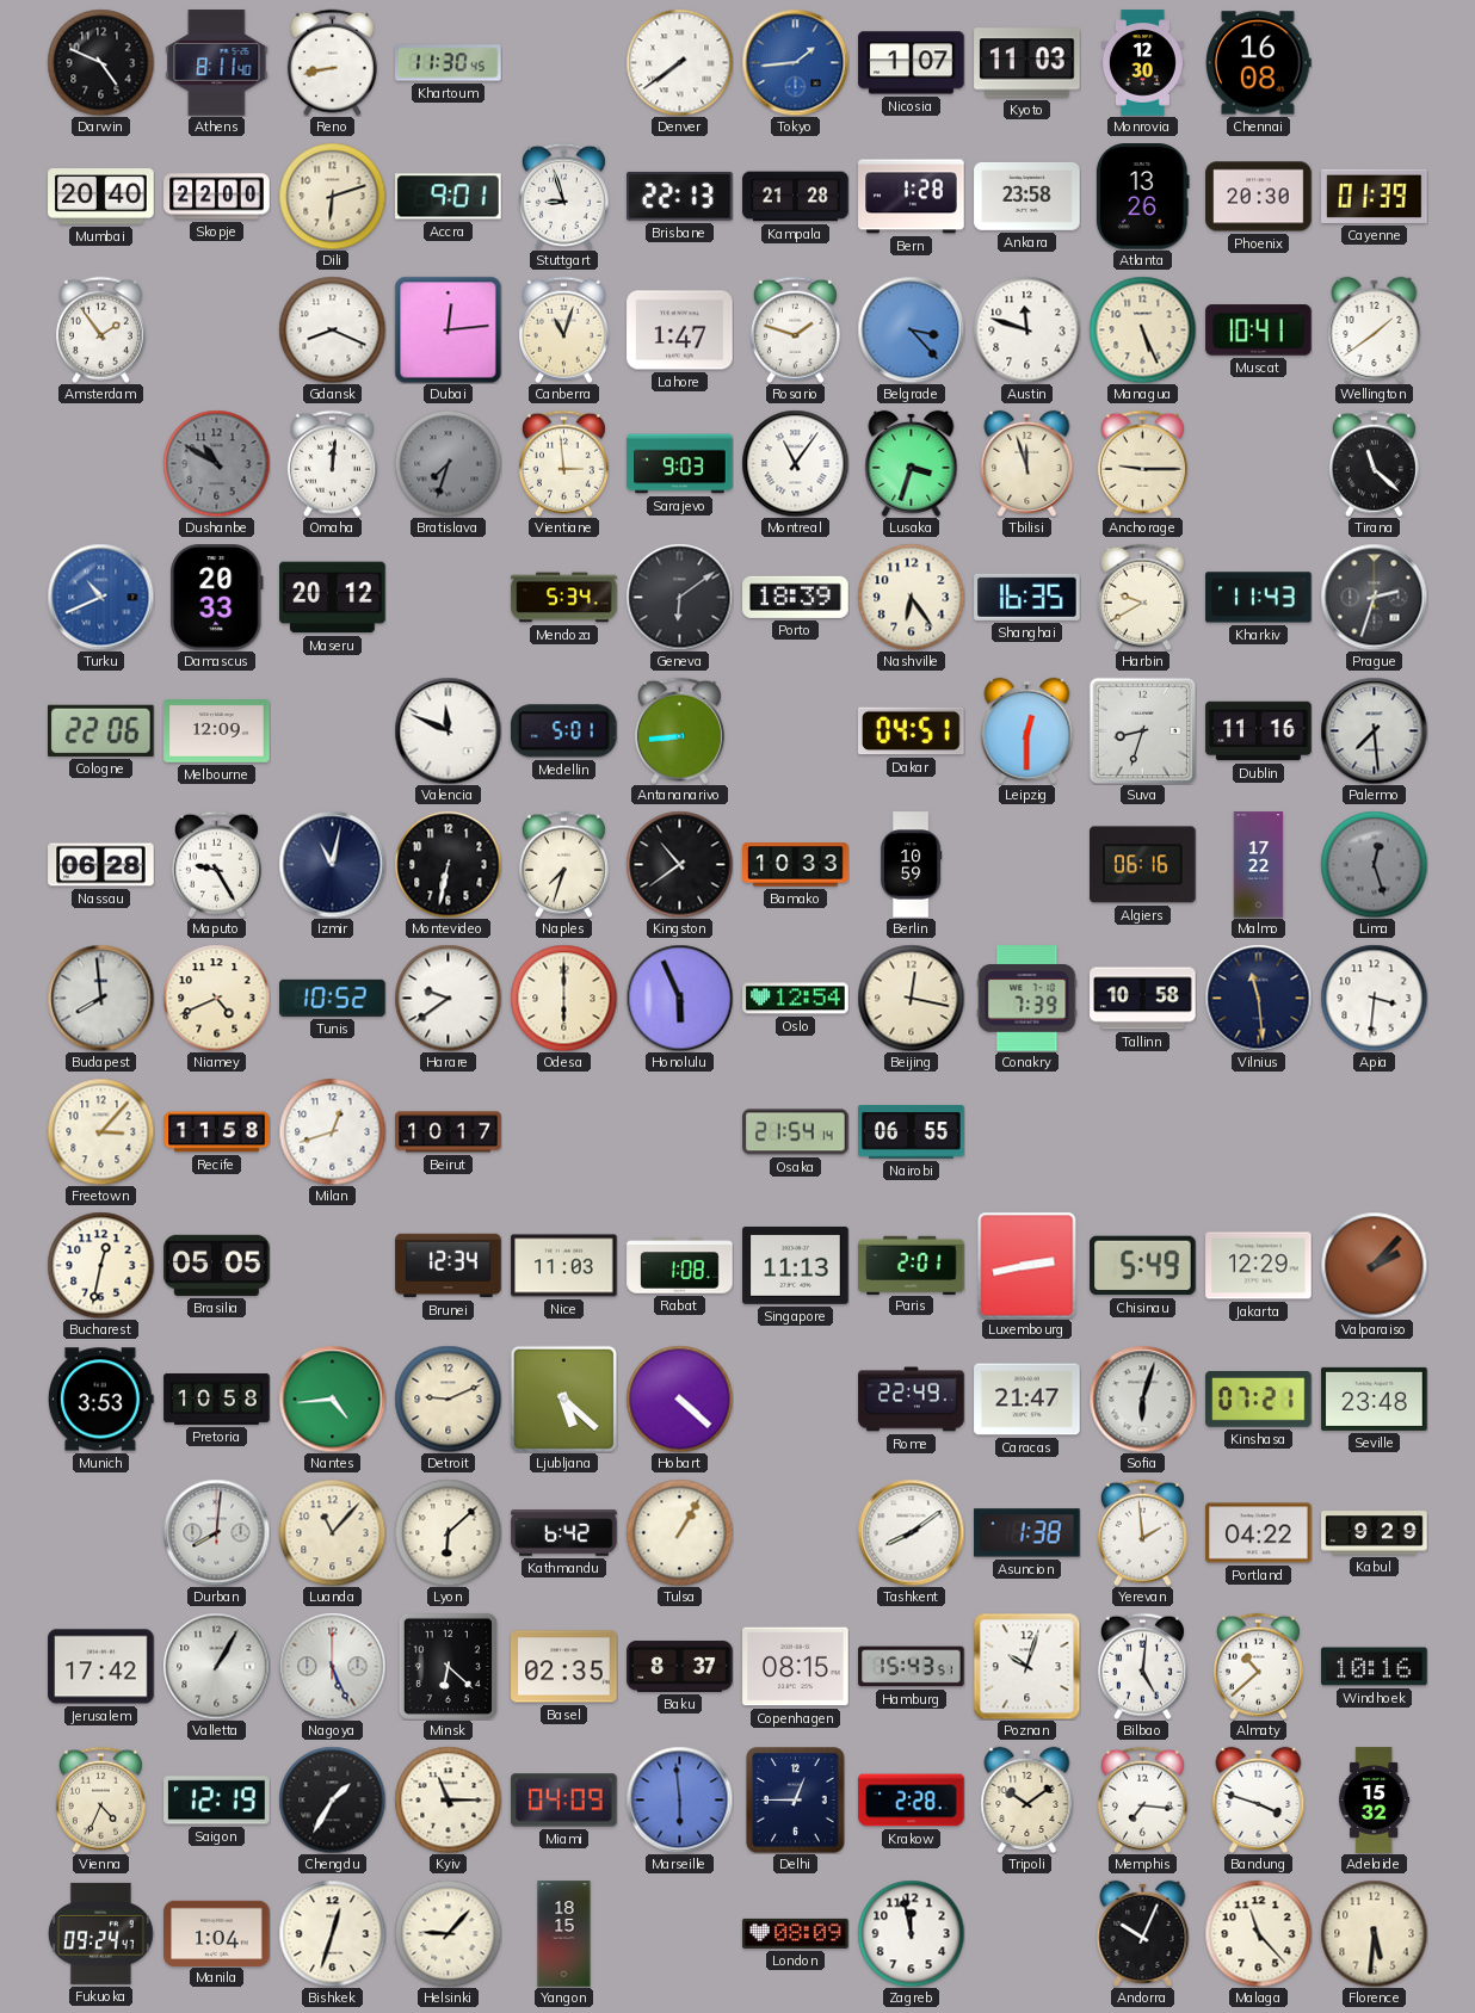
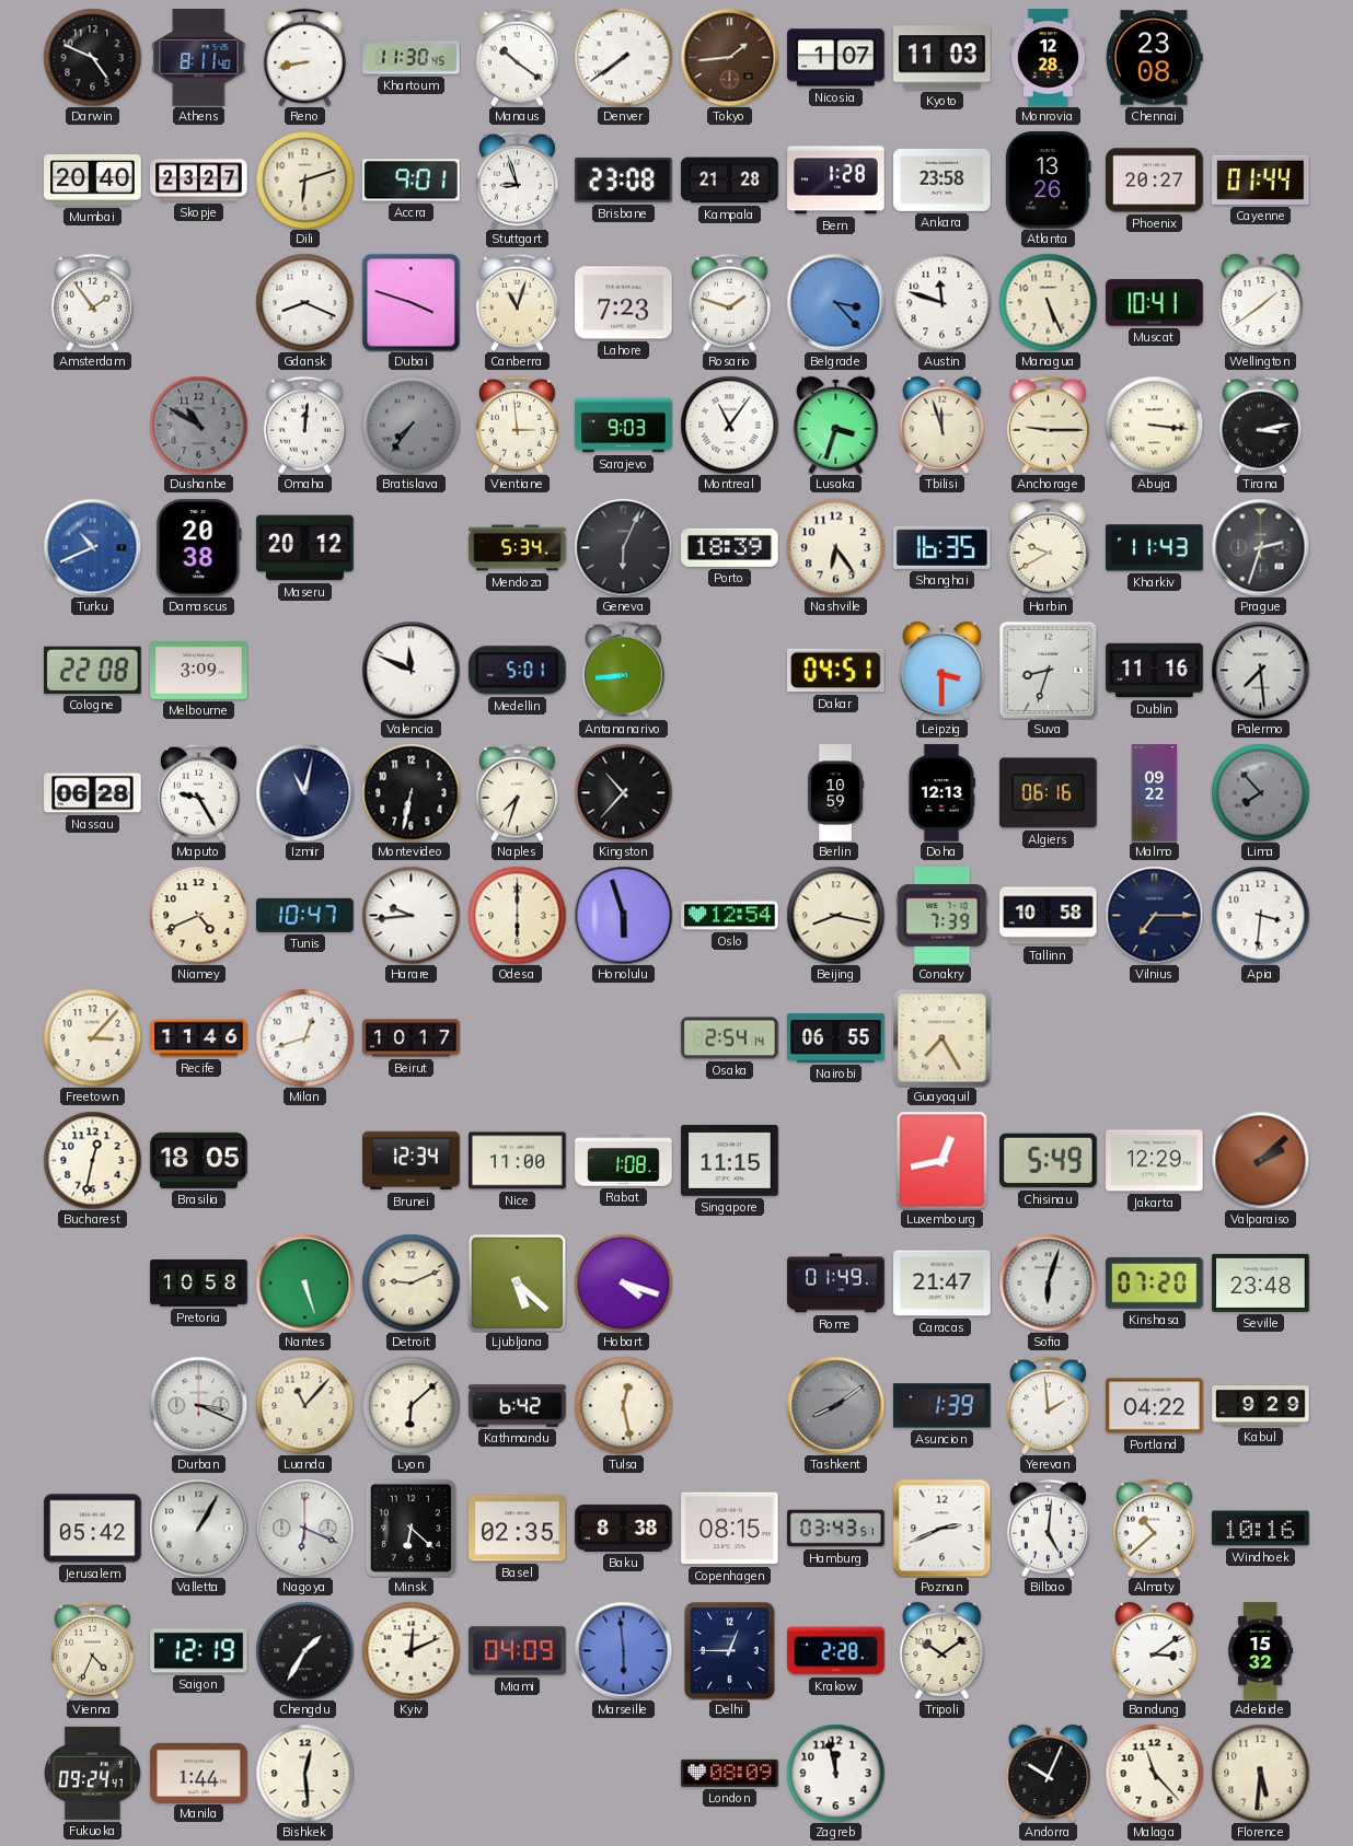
Manaus: none -> 10:21 (517, 57)
Tokyo dial: blue -> brown (729, 57)
Monrovia: 12:30 -> 12:28 (1048, 58)
Chennai: 16:08 -> 23:08 (1155, 58)
Skopje: 22:00 -> 23:27 (199, 181)
Brisbane: 22:13 -> 23:08 (624, 179)
Phoenix: 20:30 -> 20:27 (1155, 181)
Cayenne: 01:39 -> 01:44 (1261, 179)
Dubai: 12:14 -> 3:48 (410, 302)
Lahore: 1:47 -> 7:23 (624, 303)
Bratislava: 7:33 -> 7:36 (410, 425)
Abuja: none -> 3:16 (1154, 425)
Tirana: 11:22 -> 3:13 (1260, 425)
Damascus: 20:33 -> 20:38 (199, 548)
Geneva: 6:09 -> 6:04 (623, 547)
Cologne: 22:06 -> 22:08 (93, 670)
Melbourne: 12:09 -> 3:09 (199, 671)
Leipzig: 12:30 -> 3:30 (943, 670)
Kingston: 10:39 -> 10:37 (623, 792)
Bamako: 10:33 -> none (796, 865)
Doha: none -> 12:13 (941, 793)
Malmo: 17:22 -> 09:22 (1155, 793)
Lima: 12:27 -> 7:53 (1260, 792)
Budapest: 7:59 -> none (100, 998)
Tunis: 10:52 -> 10:47 (305, 915)
Harare: 9:39 -> 9:44 (410, 915)
Honolulu: 5:56 -> 5:57 (623, 915)
Beijing: 12:17 -> 8:17 (835, 915)
Vilnius: 11:29 -> 7:15 (1154, 915)
Recife: 11:58 -> 11:46 (199, 1038)
Osaka: 21:54 -> 2:54 (730, 1038)
Guayaquil: none -> 7:25 (941, 1037)
Brasilia: 05:05 -> 18:05 (199, 1160)
Nice: 11:03 -> 11:00 (518, 1161)
Singapore: 11:13 -> 11:15 (730, 1160)
Paris: 2:01 -> none (912, 1265)
Luxembourg: 2:43 -> 12:43 (943, 1160)
Valparaiso: 2:07 -> 2:08 (1260, 1160)
Munich: 3:53 -> none (100, 1400)
Nantes: 4:44 -> 5:27 (304, 1282)
Hobart: 4:22 -> 4:18 (623, 1282)
Rome: 22:49 -> 01:49 (836, 1284)
Kinshasa: 07:21 -> 07:20 (1155, 1284)
Durban: 8:01 -> 3:19 (198, 1405)
Tulsa: 1:05 -> 12:28 (623, 1405)
Tashkent dial: white -> grey (835, 1405)
Asuncion: 1:38 -> 1:39 (943, 1406)
Jerusalem: 17:42 -> 05:42 (93, 1529)
Nagoya: 5:26 -> 6:19 (304, 1528)
Baku: 8:37 -> 8:38 (624, 1528)
Hamburg: 15:43 -> 03:43 (836, 1529)
Poznan: 10:03 -> 2:41 (941, 1528)
Kyiv: 11:15 -> 12:11 (410, 1650)
Memphis: 7:16 -> none (1142, 1799)
Bandung: 3:48 -> 3:09 (1155, 1650)
Manila: 1:04 -> 1:44 (199, 1773)
Bishkek: 12:33 -> 12:29 (304, 1773)
Helsinki: 9:07 -> none (448, 1933)
Yangon: 18:15 -> none (564, 1934)
